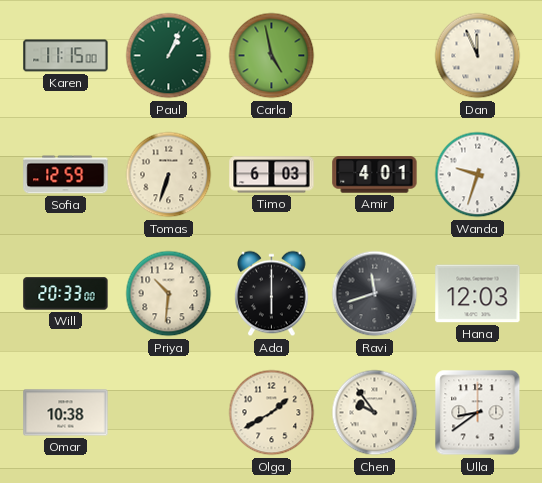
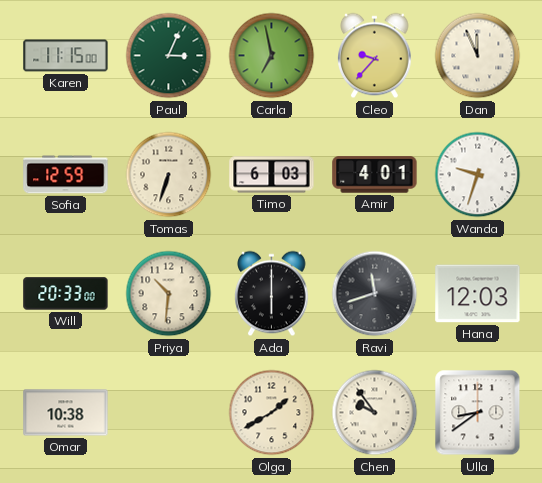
Paul: 1:04 -> 3:04 (169, 56)
Carla: 4:58 -> 6:58 (272, 56)
Cleo: none -> 9:37 (375, 56)
